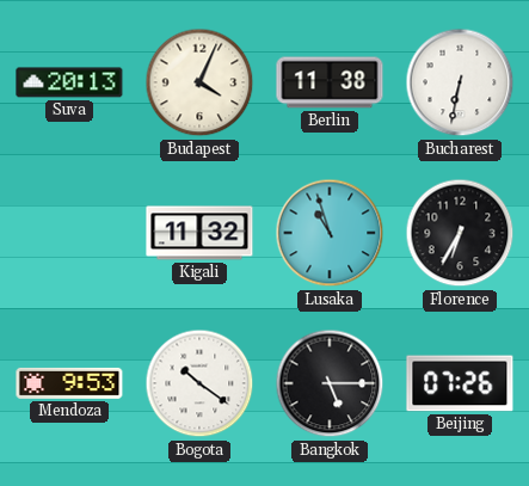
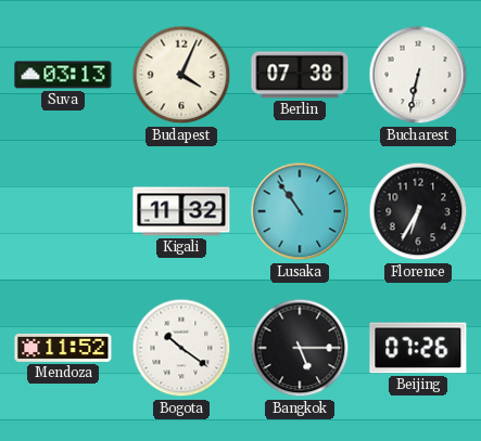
Suva: 20:13 -> 03:13 (63, 75)
Berlin: 11:38 -> 07:38 (300, 75)
Lusaka: 10:57 -> 10:54 (300, 211)
Mendoza: 9:53 -> 11:52 (63, 348)
